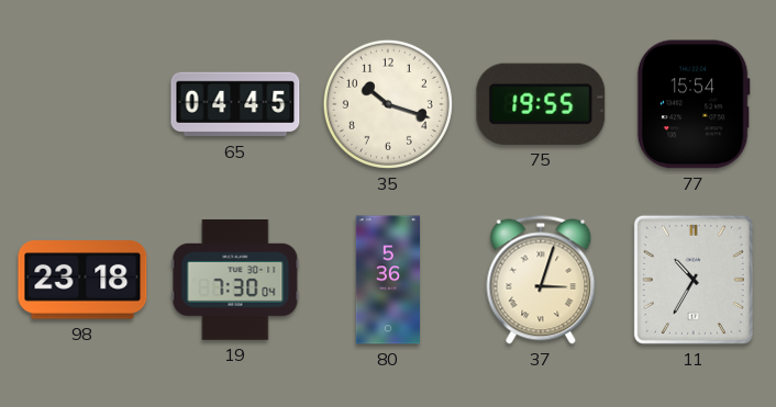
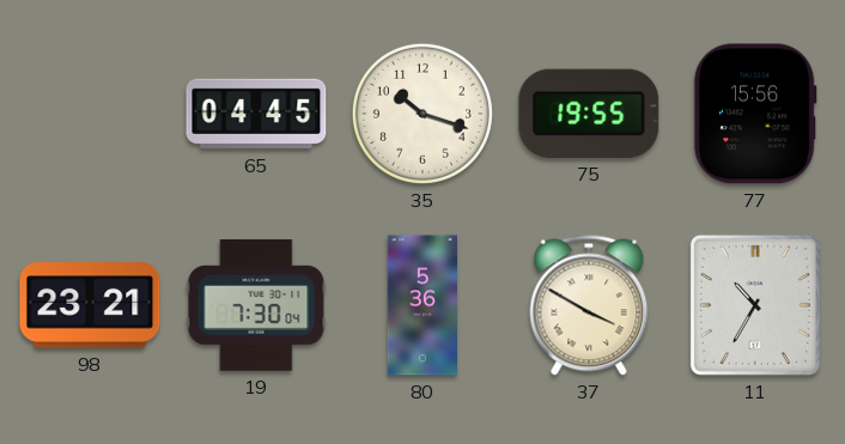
77: 15:54 -> 15:56 (755, 114)
98: 23:18 -> 23:21 (90, 305)
37: 3:03 -> 3:50 (589, 305)
